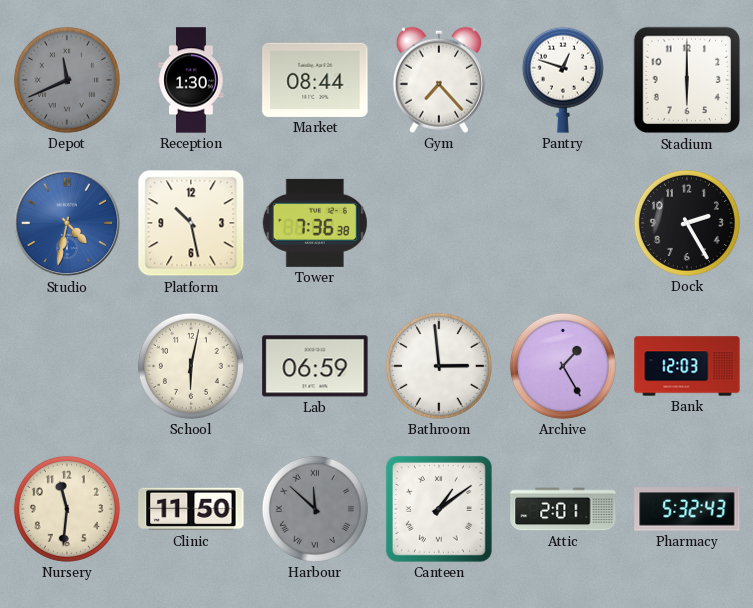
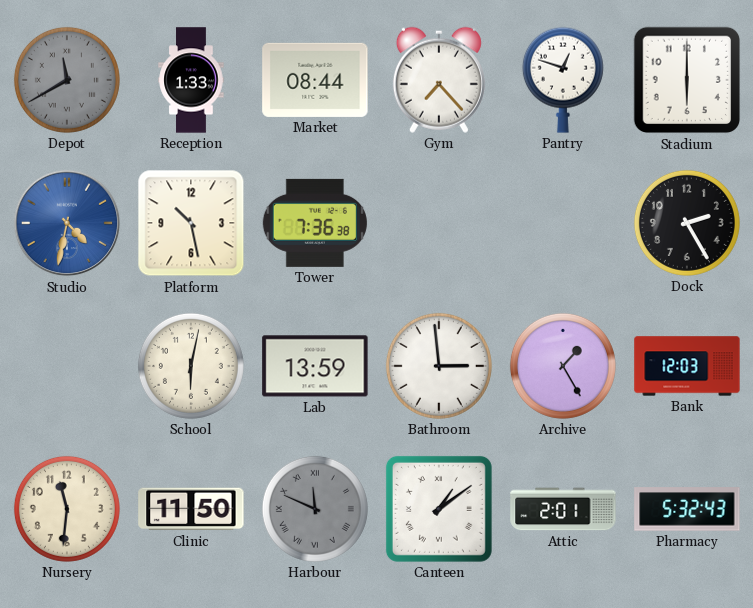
Depot: 11:41 -> 11:40 (67, 80)
Reception: 1:30 -> 1:33 (191, 80)
Lab: 06:59 -> 13:59 (315, 366)
Harbour: 11:52 -> 11:49 (315, 509)
